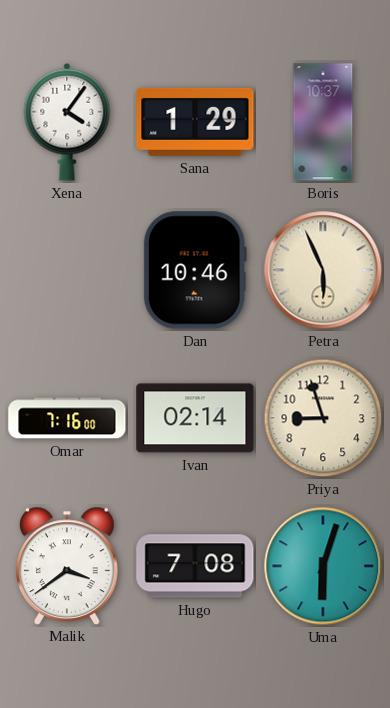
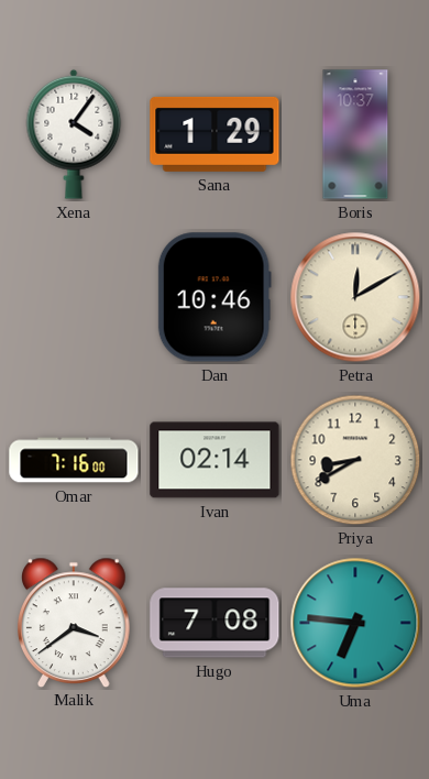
Petra: 5:56 -> 12:10 (355, 297)
Priya: 8:57 -> 8:40 (355, 460)
Uma: 6:03 -> 6:46 (355, 623)
